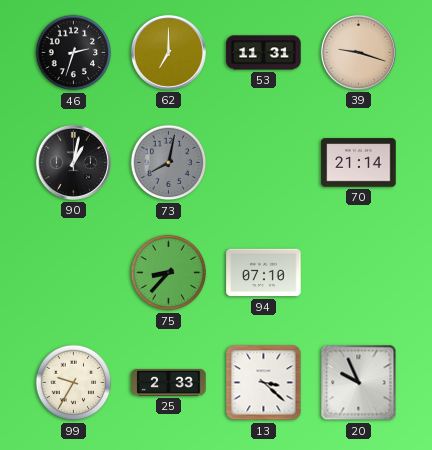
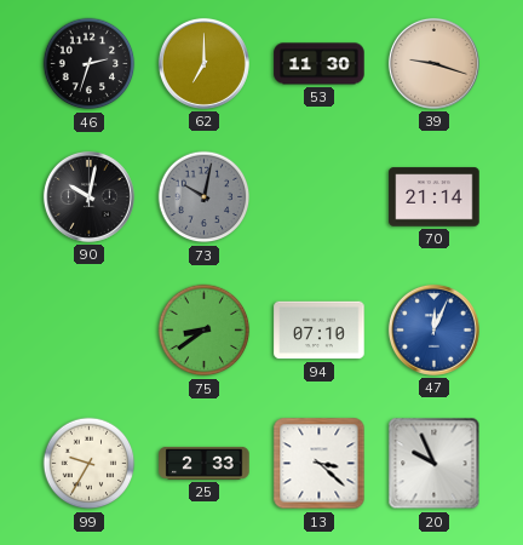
53: 11:31 -> 11:30 (320, 64)
90: 1:02 -> 10:02 (88, 196)
73: 8:02 -> 10:02 (205, 197)
75: 8:37 -> 8:39 (205, 331)
47: none -> 12:04 (433, 329)
